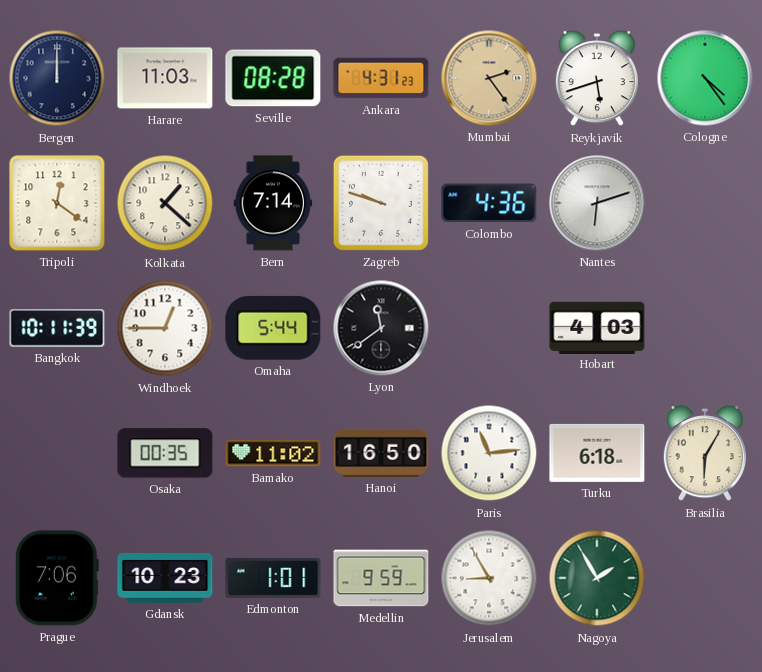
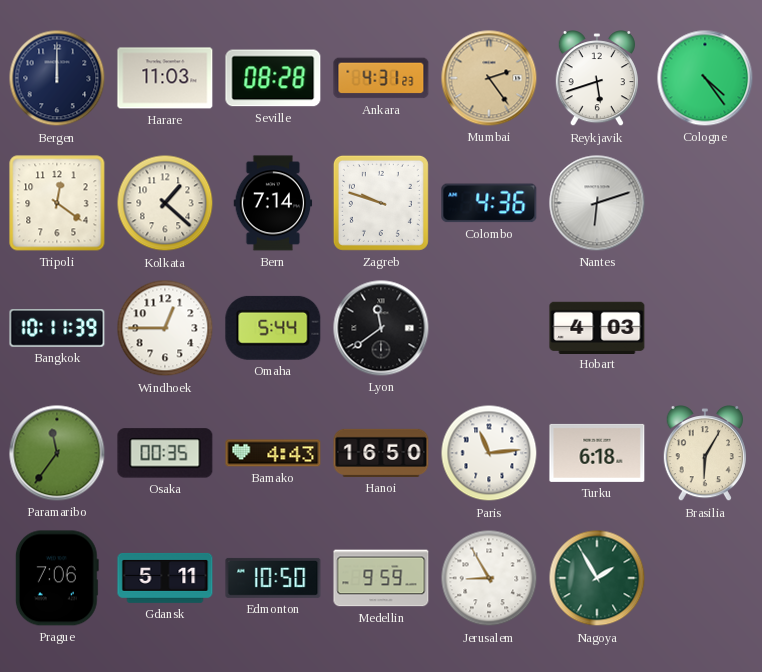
Paramaribo: none -> 11:36 (57, 453)
Bamako: 11:02 -> 4:43 (273, 453)
Gdansk: 10:23 -> 5:11 (165, 578)
Edmonton: 1:01 -> 10:50 (273, 578)
